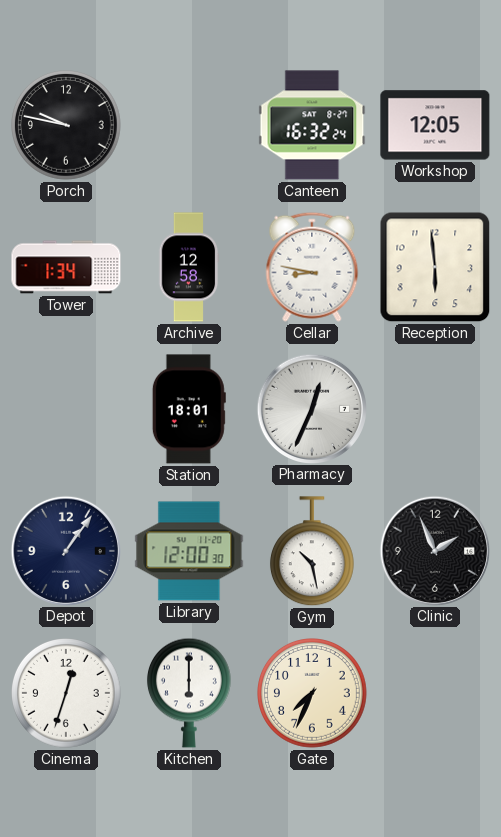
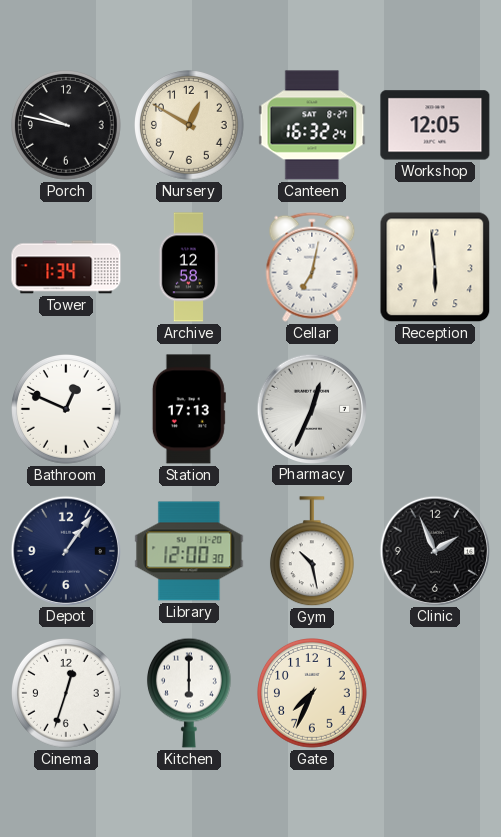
Nursery: none -> 12:50 (190, 126)
Cellar: 8:47 -> 7:02 (312, 267)
Bathroom: none -> 12:49 (67, 410)
Station: 18:01 -> 17:13 (189, 409)
